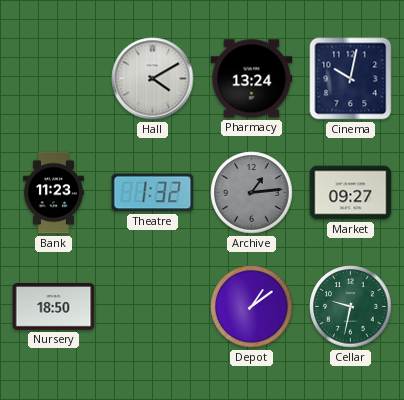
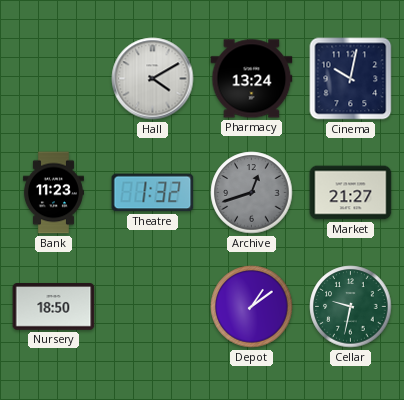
Archive: 1:14 -> 12:42 (252, 193)
Market: 09:27 -> 21:27 (351, 193)
